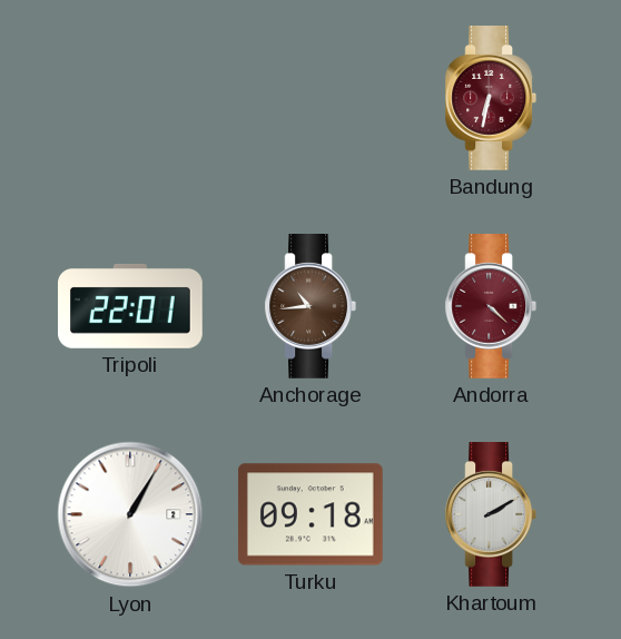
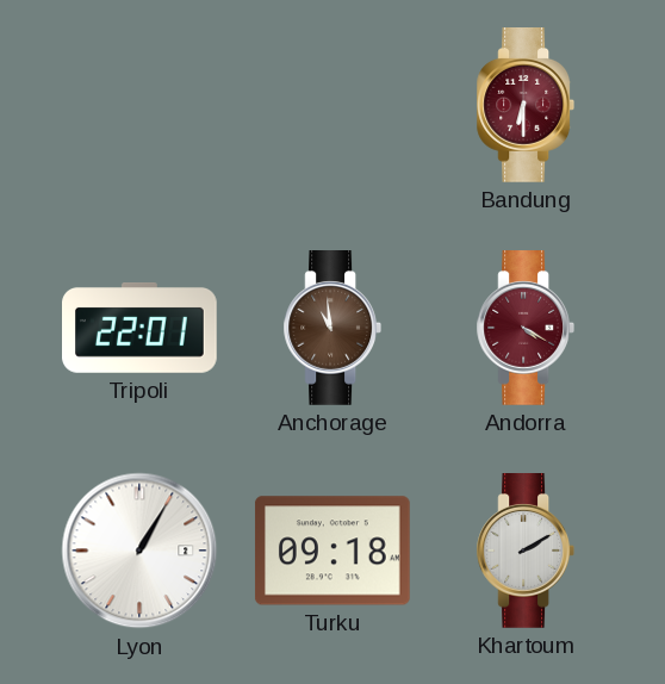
Bandung: 6:32 -> 6:30 (524, 106)
Anchorage: 10:44 -> 10:59 (331, 329)
Andorra: 4:22 -> 4:20 (524, 329)
